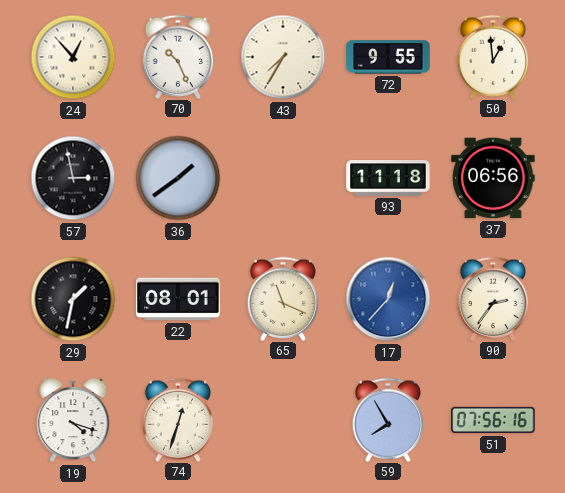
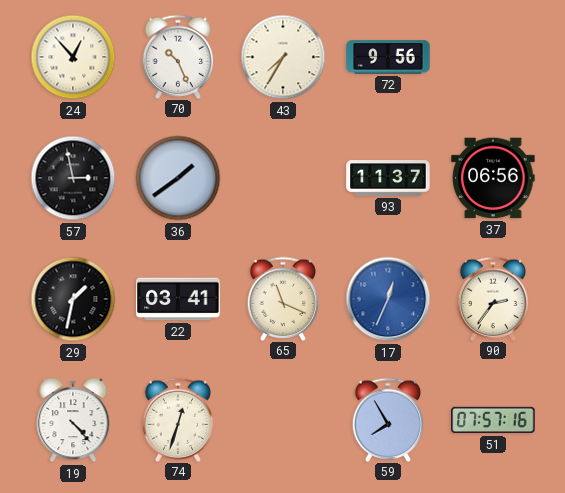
72: 9:55 -> 9:56 (388, 57)
50: 12:59 -> none (493, 56)
93: 11:18 -> 11:37 (388, 178)
22: 08:01 -> 03:41 (178, 299)
17: 12:37 -> 12:34 (388, 299)
19: 4:18 -> 4:23 (73, 420)
51: 07:56 -> 07:57 (493, 420)
